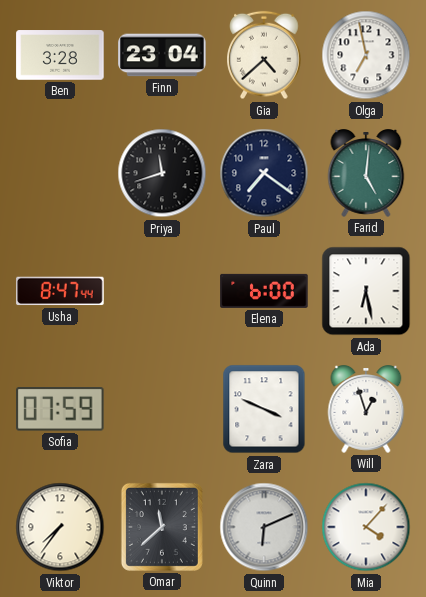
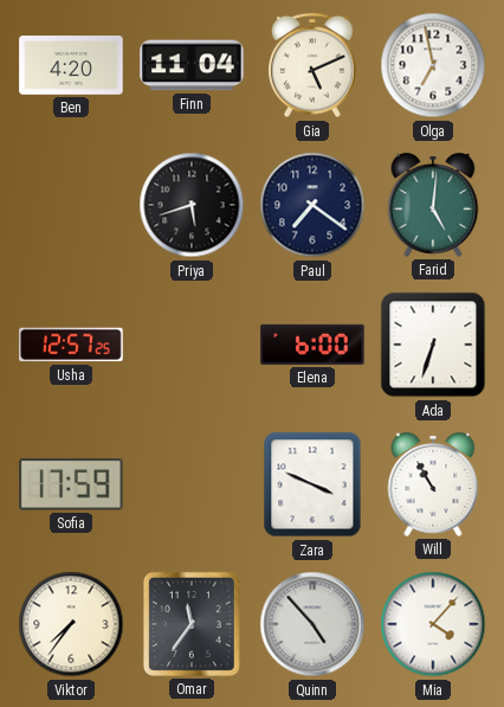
Ben: 3:28 -> 4:20 (71, 65)
Finn: 23:04 -> 11:04 (192, 65)
Gia: 4:38 -> 5:11 (312, 65)
Priya: 11:42 -> 5:42 (192, 205)
Usha: 8:47 -> 12:57 (71, 345)
Ada: 6:28 -> 6:33 (433, 345)
Sofia: 07:59 -> 17:59 (72, 486)
Will: 12:57 -> 10:55 (433, 486)
Omar: 11:38 -> 11:36 (192, 624)
Quinn: 6:11 -> 4:53 (312, 624)
